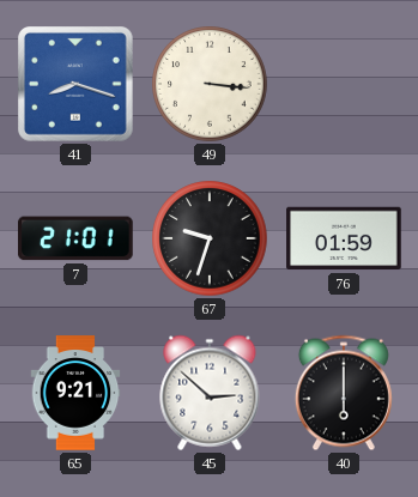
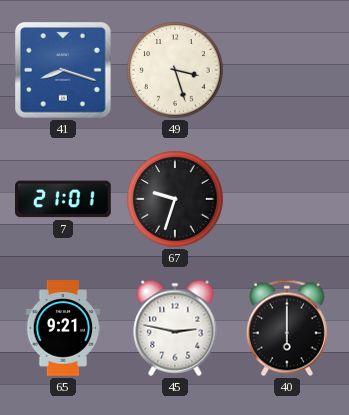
49: 3:16 -> 3:27 (175, 70)
76: 01:59 -> none (344, 238)
45: 2:52 -> 2:47 (175, 328)
